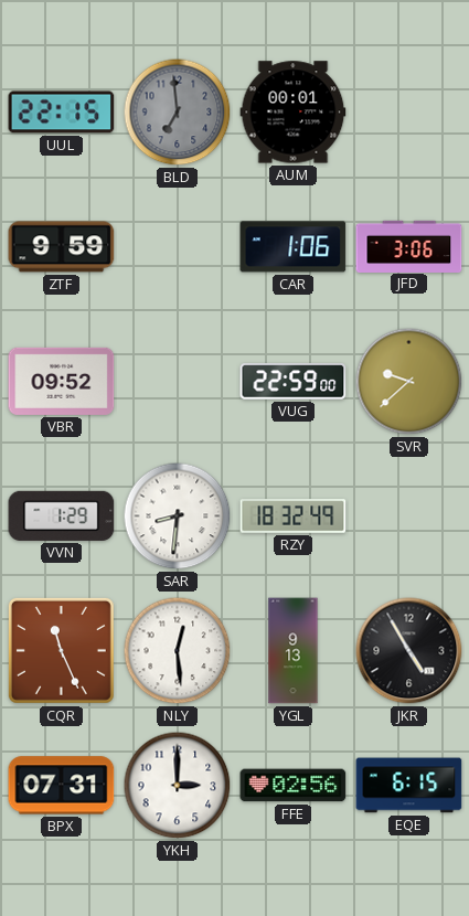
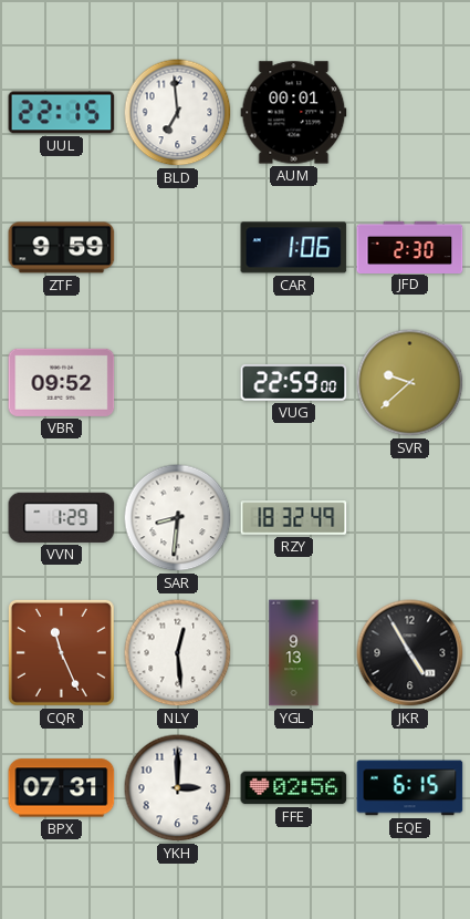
BLD dial: grey -> white (178, 113)
JFD: 3:06 -> 2:30 (410, 247)
